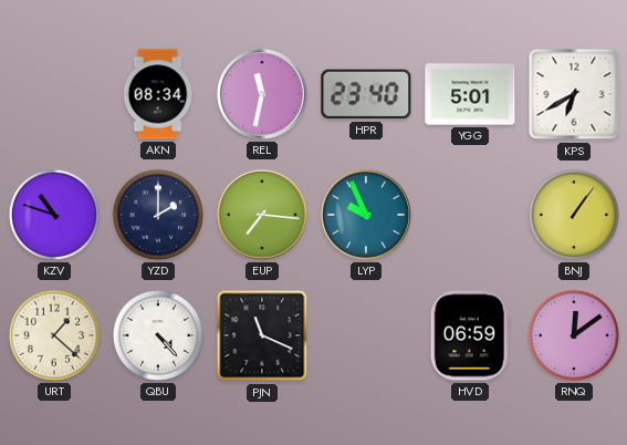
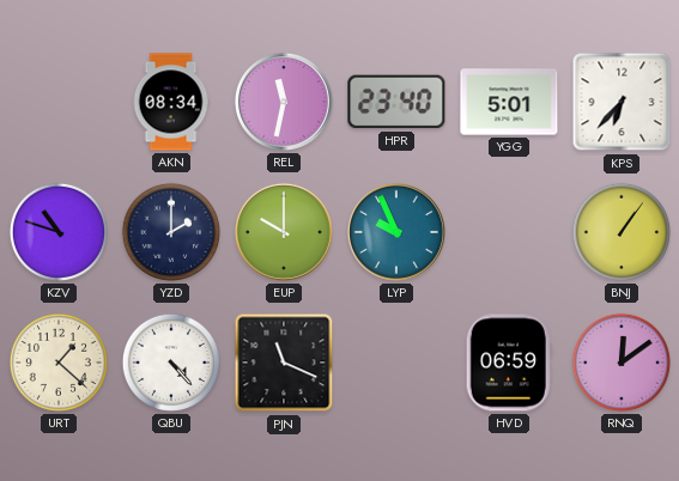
KPS: 6:40 -> 6:37 (622, 102)
EUP: 7:16 -> 10:00 (284, 232)
